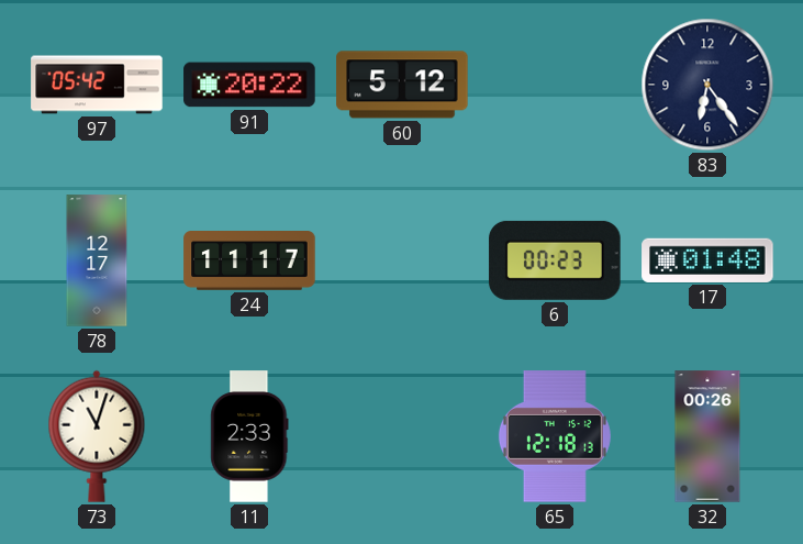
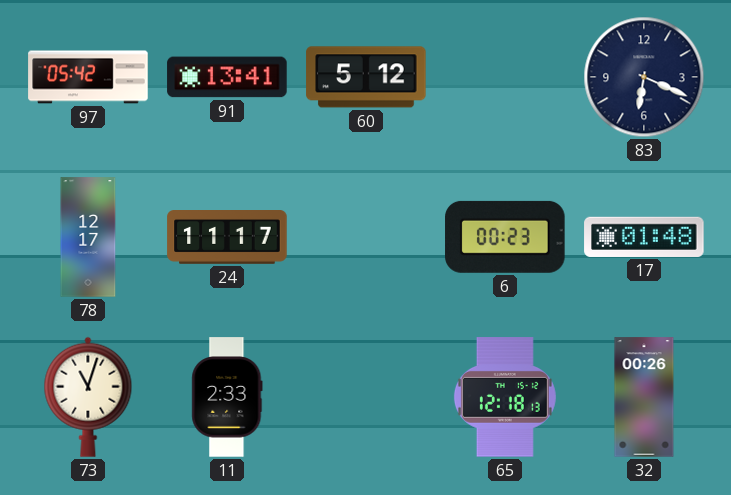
91: 20:22 -> 13:41 (227, 77)
83: 6:24 -> 6:19 (644, 77)
